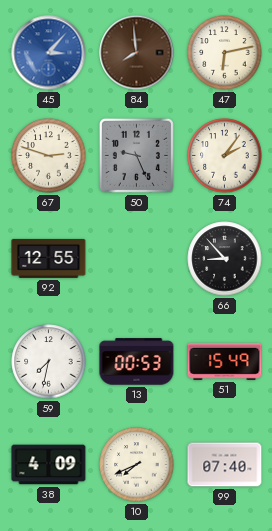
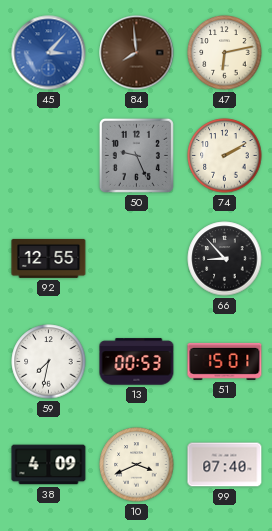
67: 2:48 -> none (49, 156)
74: 2:06 -> 2:10 (225, 156)
51: 15:49 -> 15:01 (225, 361)
10: 7:41 -> 3:41 (137, 465)
